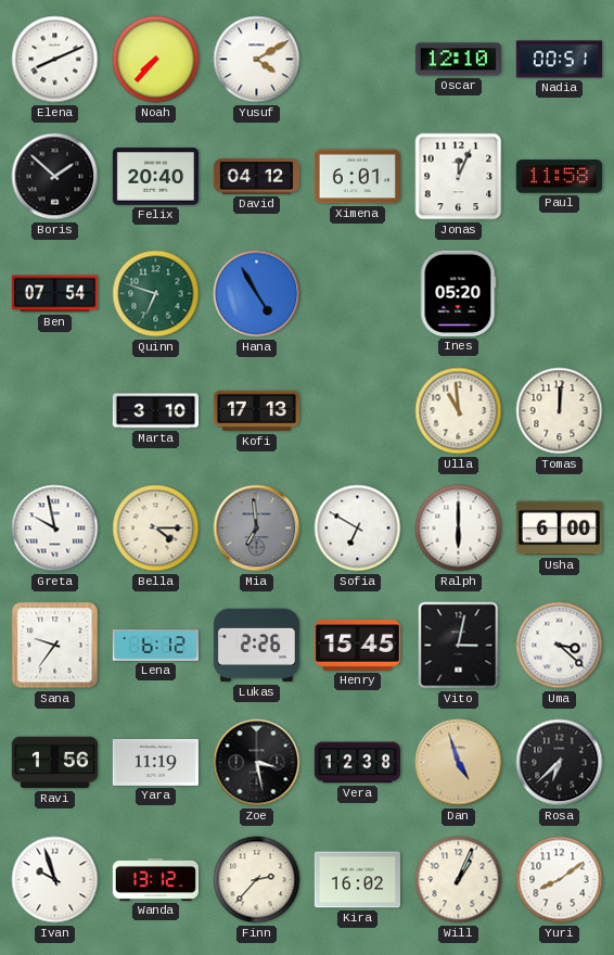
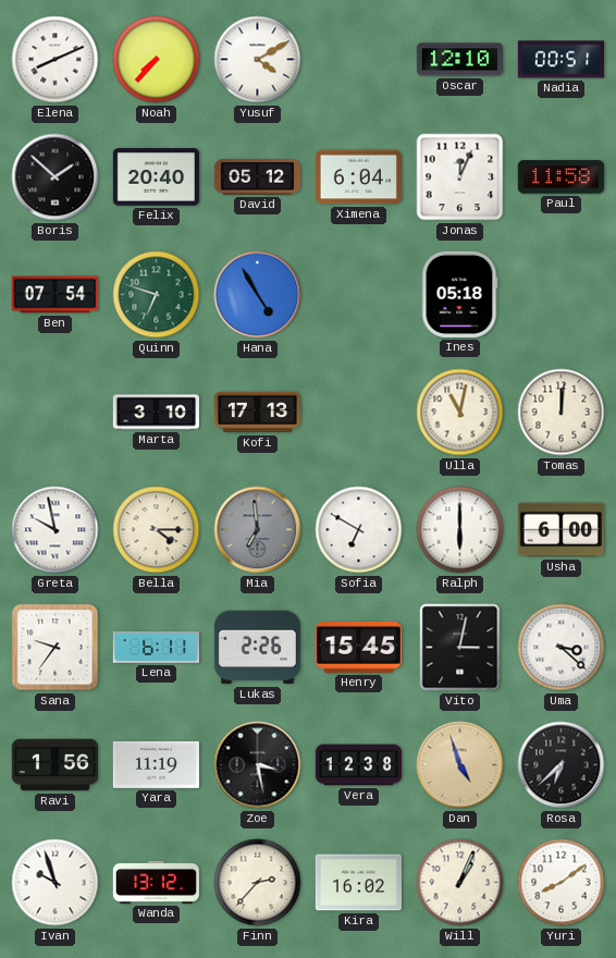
David: 04:12 -> 05:12 (257, 177)
Ximena: 6:01 -> 6:04 (358, 177)
Ines: 05:20 -> 05:18 (460, 294)
Ulla: 10:59 -> 11:02 (460, 413)
Lena: 6:12 -> 6:11 (156, 648)
